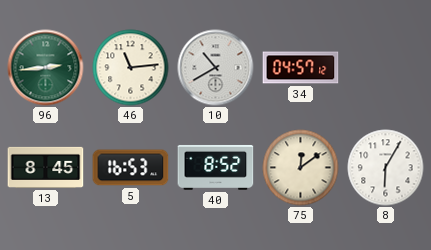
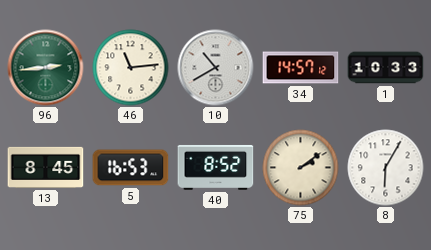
34: 04:57 -> 14:57 (301, 68)
1: none -> 10:33 (386, 68)
75: 12:09 -> 2:09 (301, 168)
